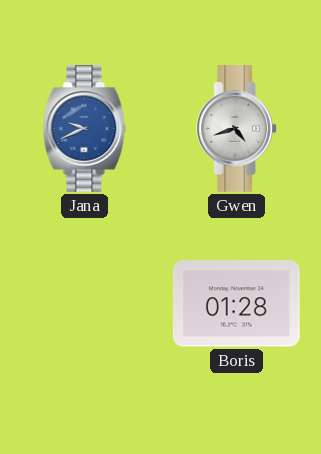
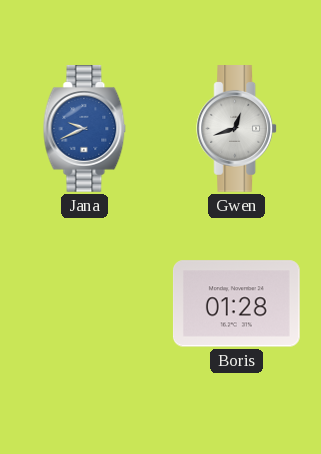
Gwen: 4:42 -> 12:42 (237, 129)
